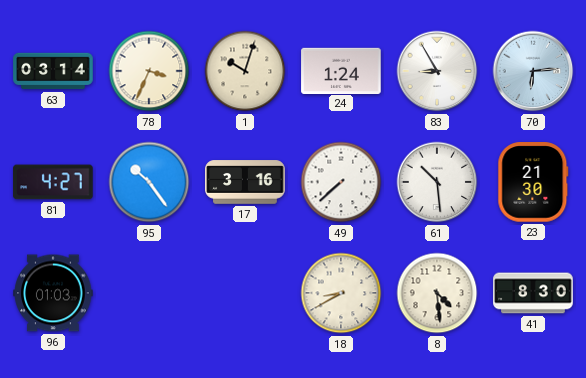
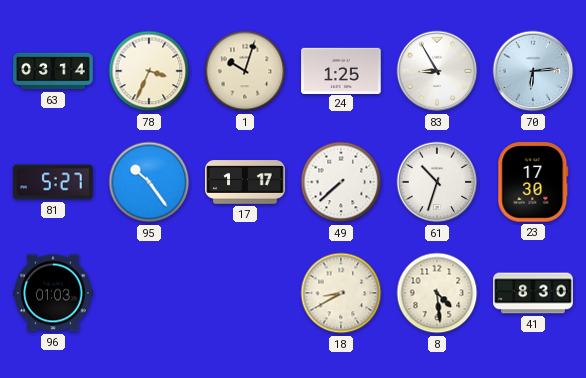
24: 1:24 -> 1:25 (341, 70)
81: 4:27 -> 5:27 (53, 182)
17: 3:16 -> 1:17 (245, 182)
61: 10:29 -> 10:33 (437, 182)
23: 21:30 -> 17:30 (533, 182)
